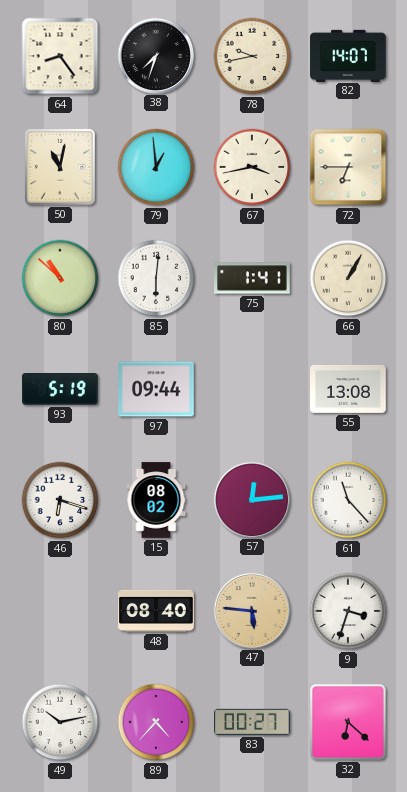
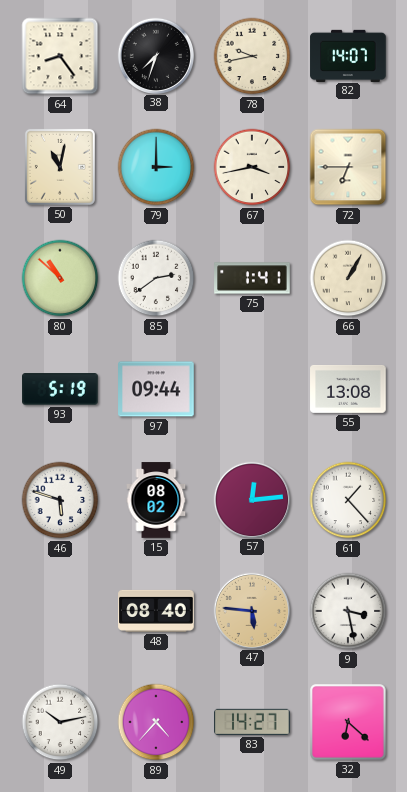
79: 12:59 -> 3:00 (156, 167)
85: 6:01 -> 2:39 (156, 278)
46: 6:18 -> 5:48 (60, 500)
61: 11:23 -> 1:23 (348, 500)
9: 3:33 -> 3:28 (348, 611)
83: 00:27 -> 14:27 (252, 722)
